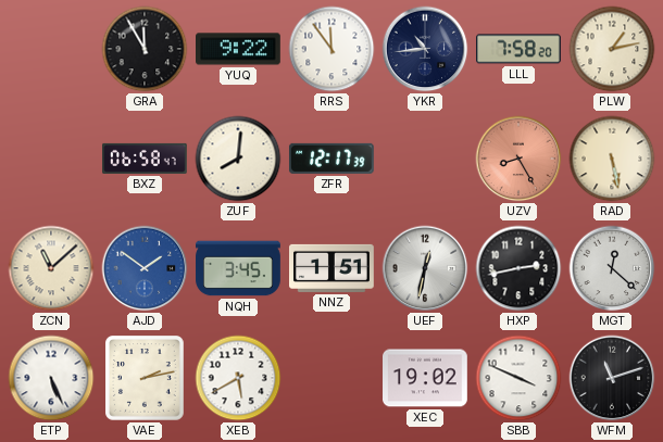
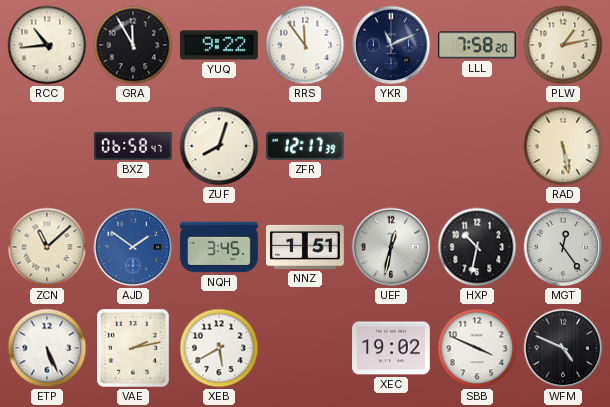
RCC: none -> 10:44 (47, 45)
YKR: 10:44 -> 11:11 (391, 45)
ZUF: 8:01 -> 8:03 (219, 146)
UZV: 8:25 -> none (518, 159)
HXP: 2:43 -> 10:32 (477, 247)
MGT: 12:22 -> 12:24 (563, 247)
WFM: 11:12 -> 4:49 (563, 348)
